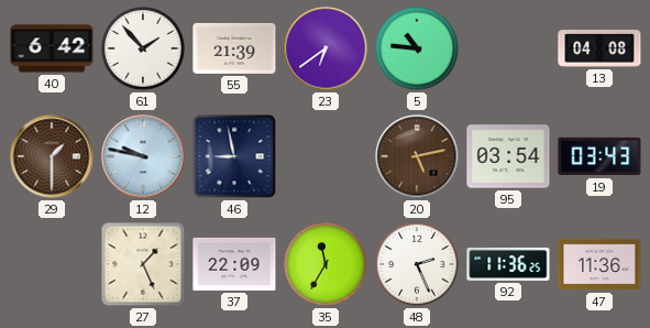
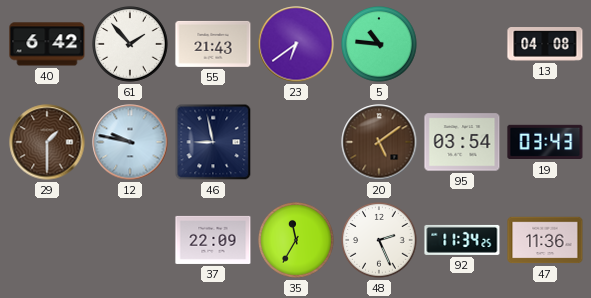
55: 21:39 -> 21:43 (213, 44)
20: 5:13 -> 5:09 (379, 142)
27: 1:26 -> none (143, 264)
92: 11:36 -> 11:34 (462, 240)
